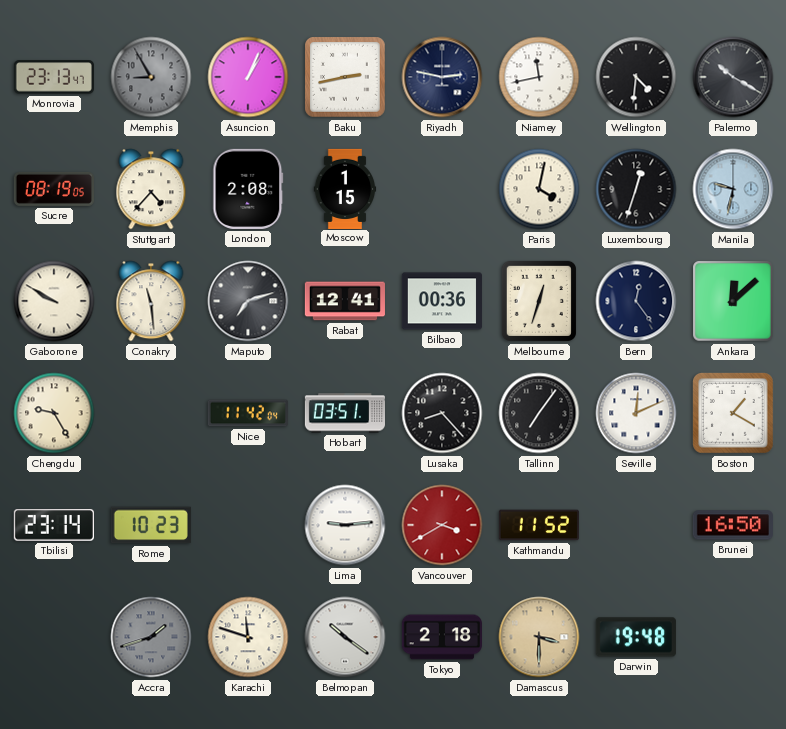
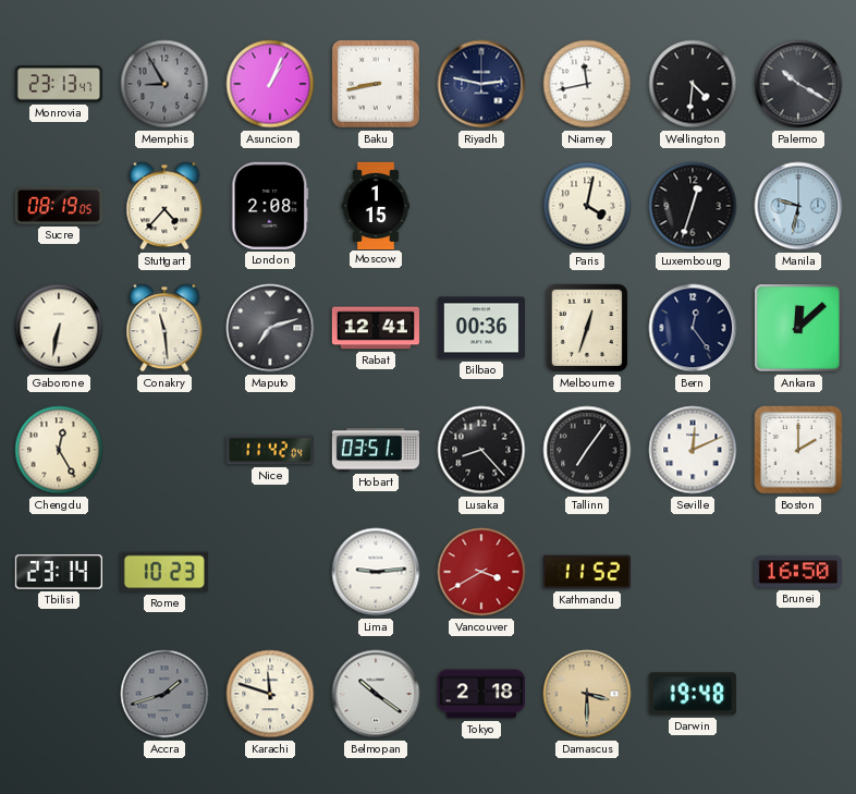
Baku: 2:43 -> 8:43 (377, 85)
Gaborone: 9:50 -> 6:32 (59, 328)
Chengdu: 9:25 -> 12:25 (59, 450)
Boston: 1:20 -> 2:00 (799, 451)
